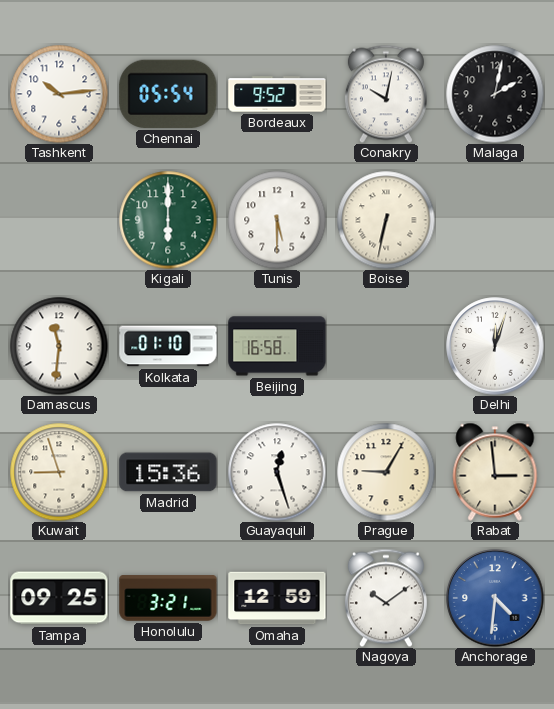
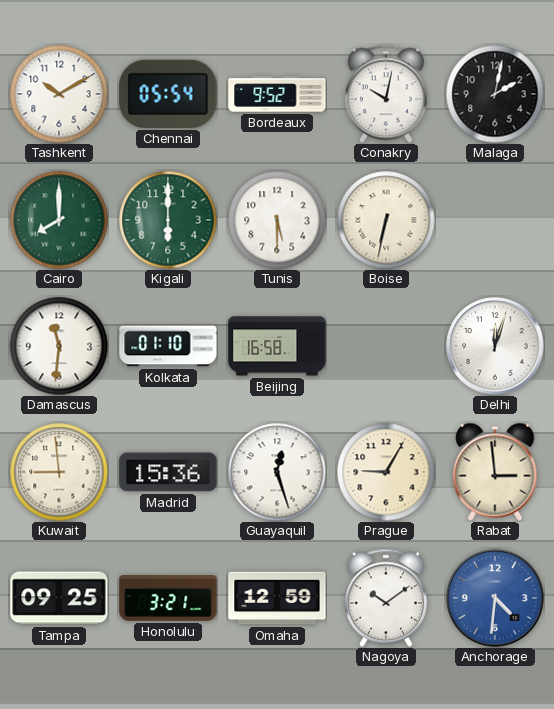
Tashkent: 10:14 -> 10:10 (59, 94)
Cairo: none -> 8:00 (59, 220)
Kuwait: 8:57 -> 8:59 (59, 472)
